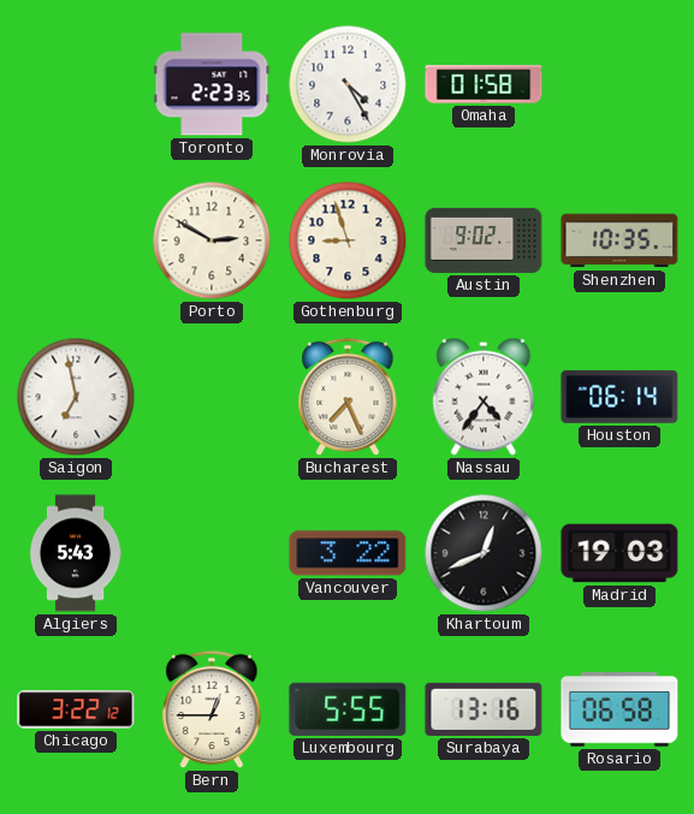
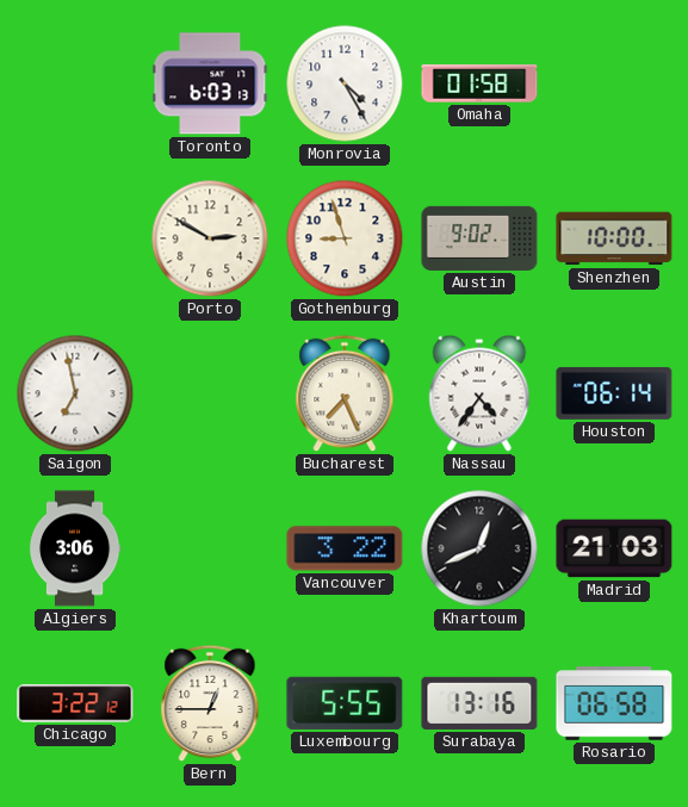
Toronto: 2:23 -> 6:03 (210, 83)
Shenzhen: 10:35 -> 10:00 (614, 238)
Algiers: 5:43 -> 3:06 (75, 548)
Madrid: 19:03 -> 21:03 (614, 548)
